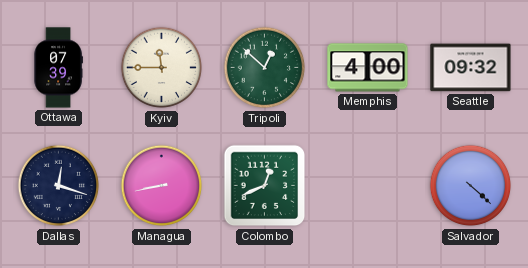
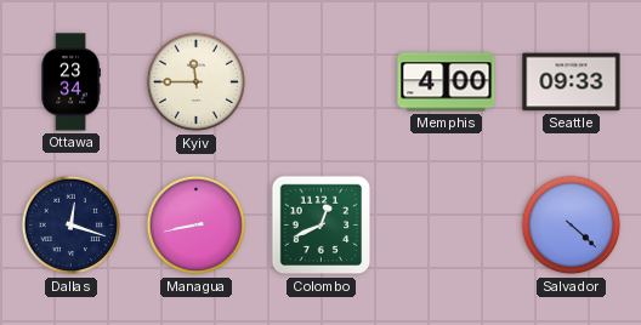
Ottawa: 07:39 -> 23:34 (70, 82)
Tripoli: 12:52 -> none (265, 68)
Seattle: 09:32 -> 09:33 (572, 82)
